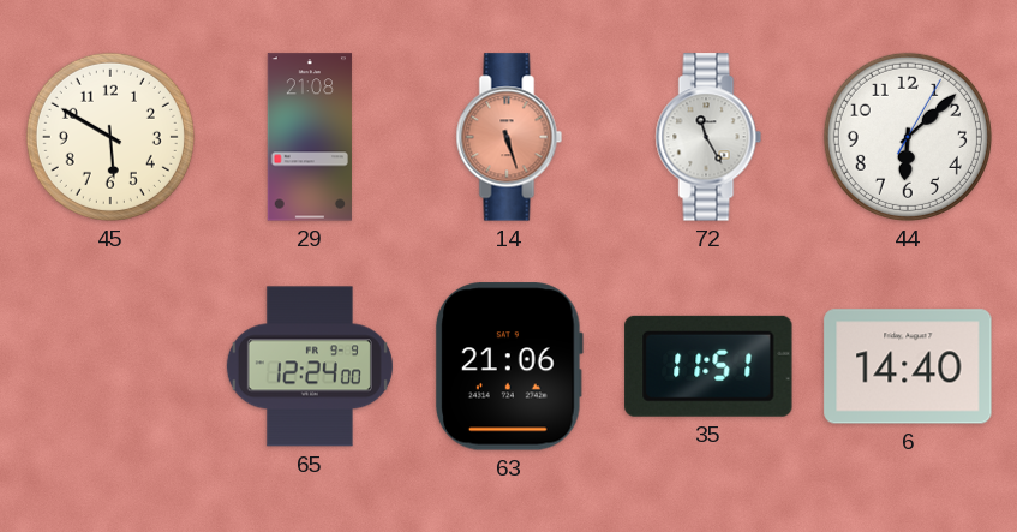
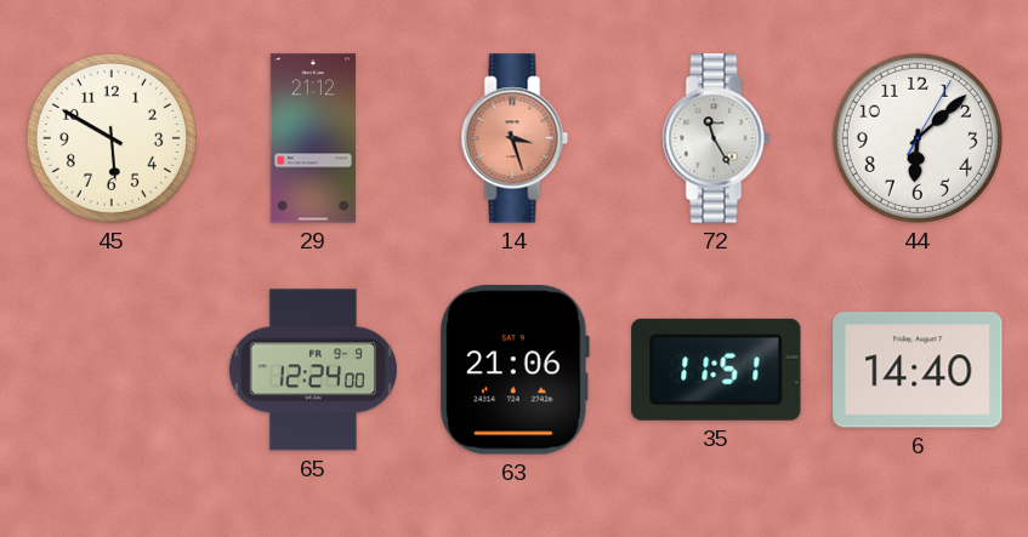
29: 21:08 -> 21:12 (313, 138)
14: 5:27 -> 3:27 (515, 138)
